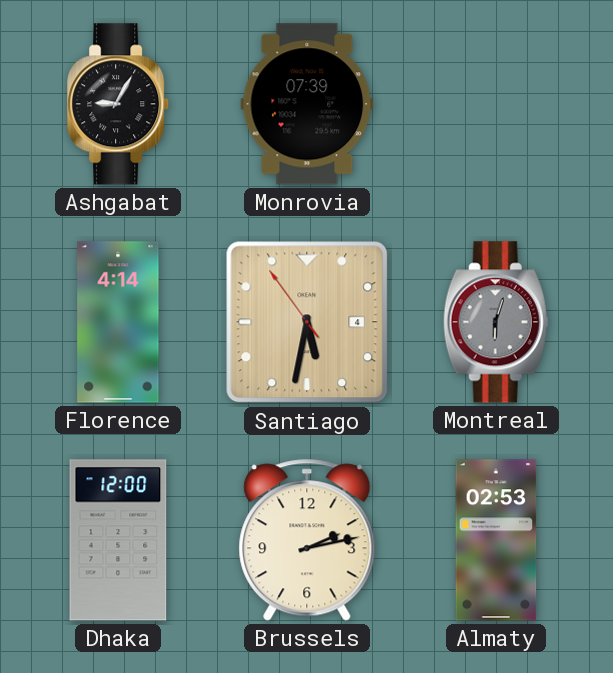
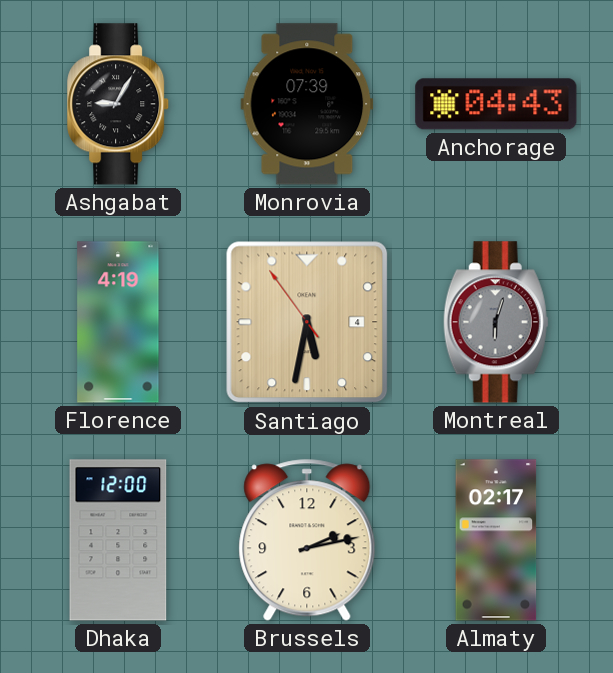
Anchorage: none -> 04:43 (496, 104)
Florence: 4:14 -> 4:19 (118, 322)
Almaty: 02:53 -> 02:17 (496, 540)
